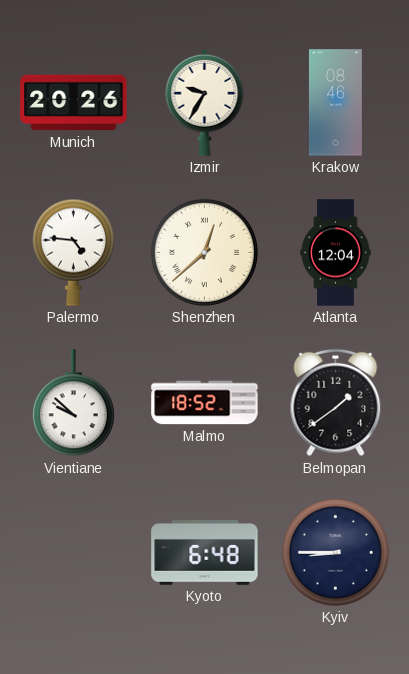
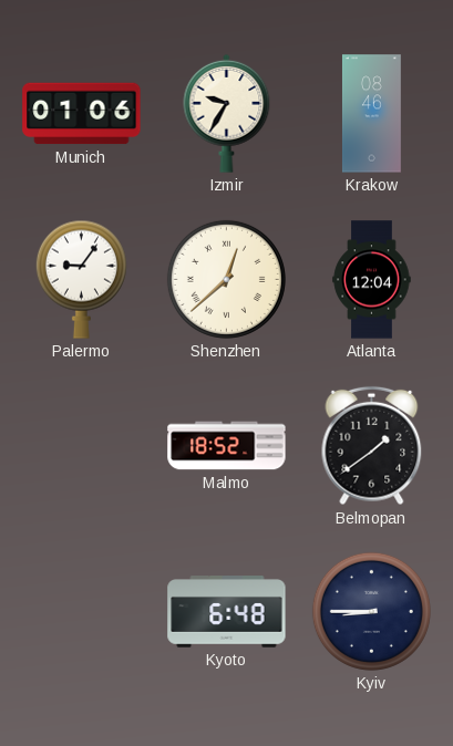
Munich: 20:26 -> 01:06 (82, 114)
Palermo: 4:46 -> 9:06 (81, 279)
Vientiane: 9:52 -> none (73, 403)
